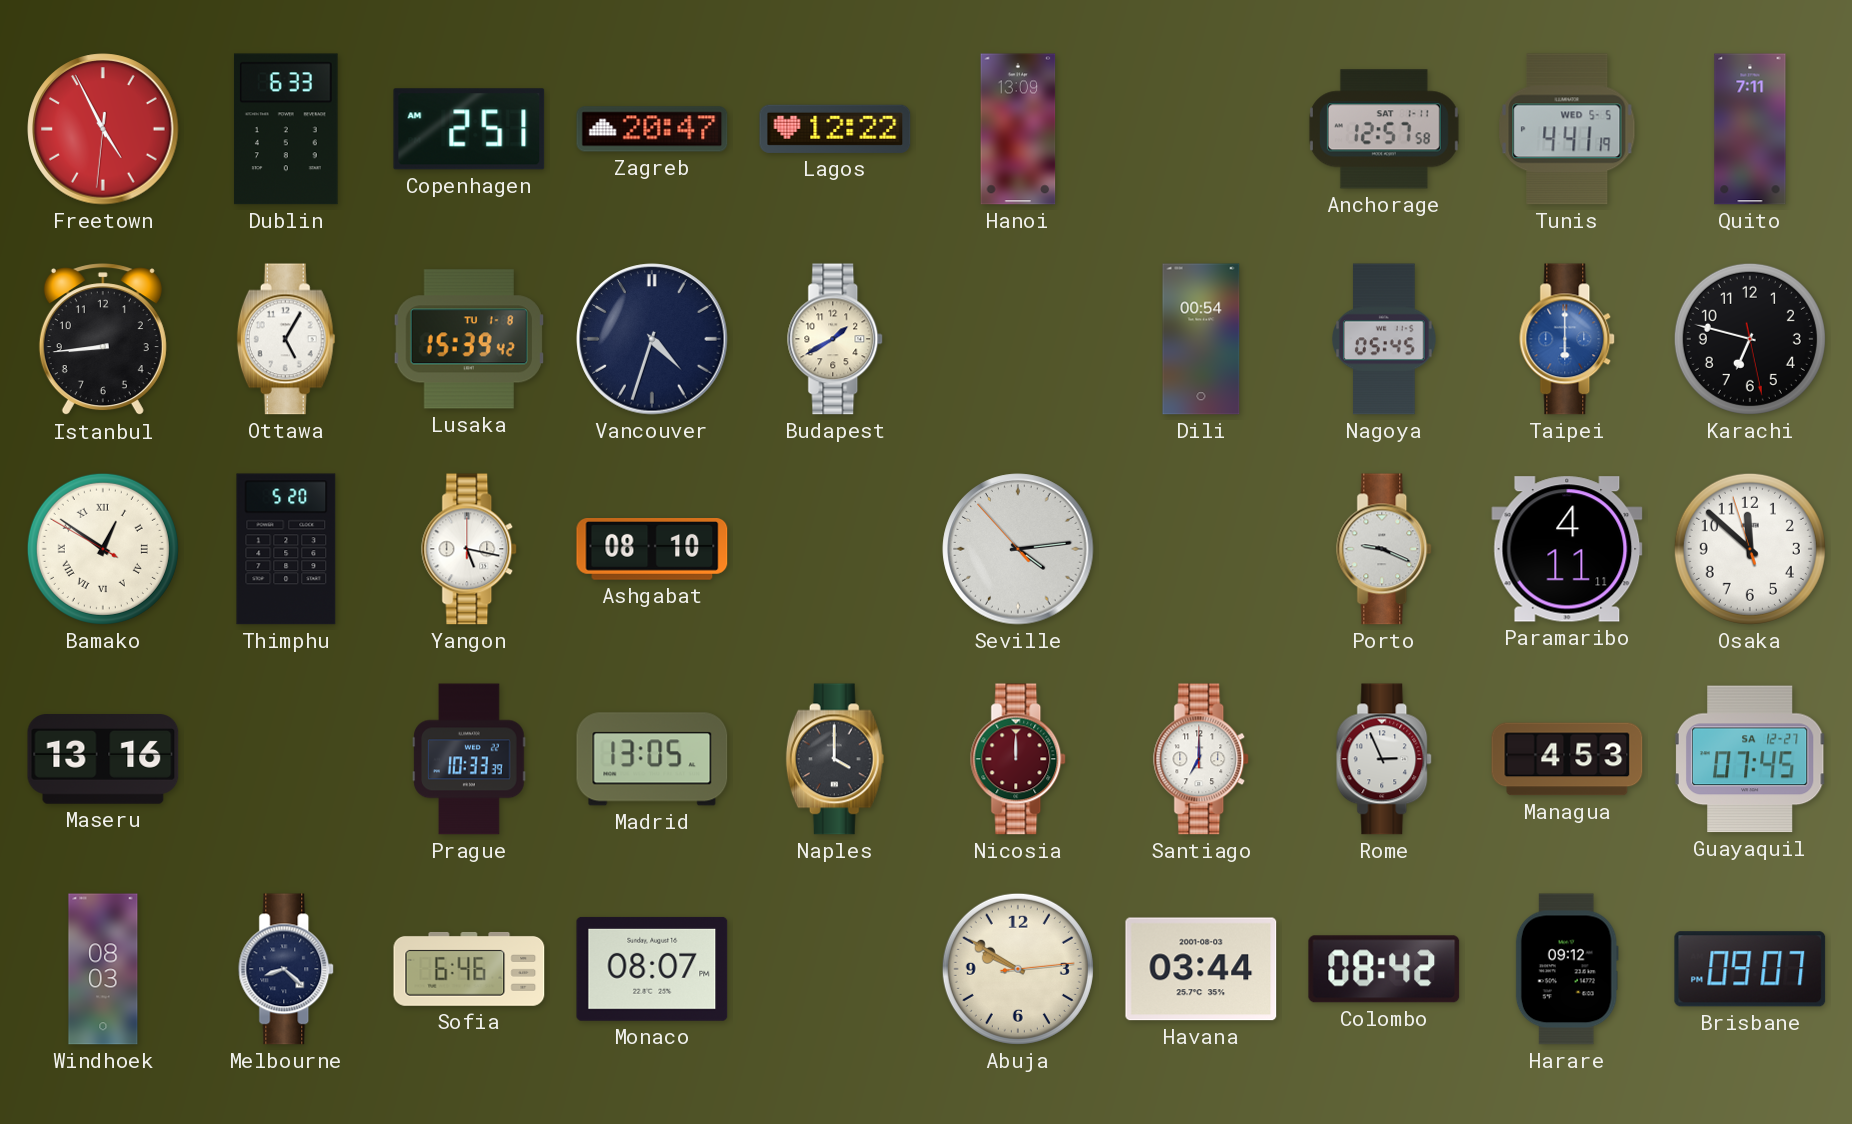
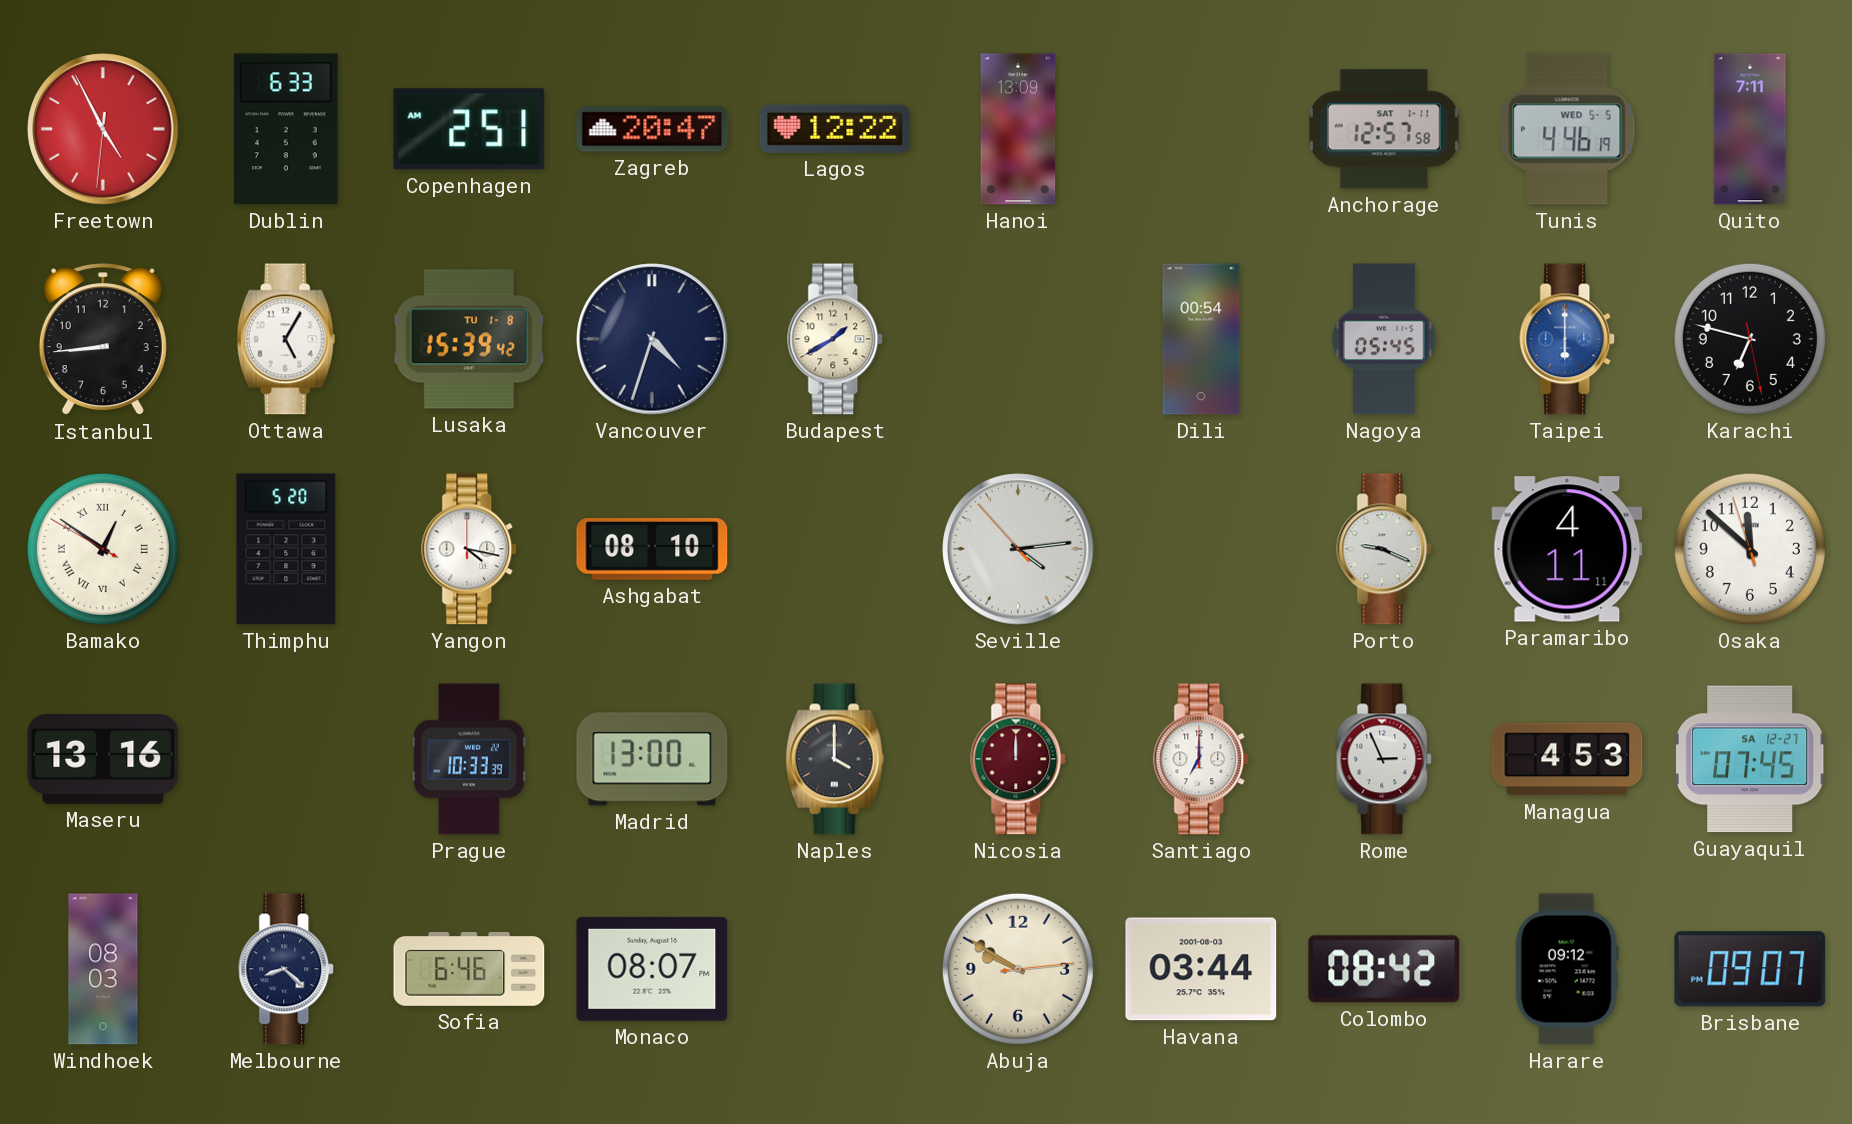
Tunis: 4:41 -> 4:46 (1567, 129)
Yangon: 5:17 -> 4:17 (470, 549)
Madrid: 13:05 -> 13:00 (652, 759)
